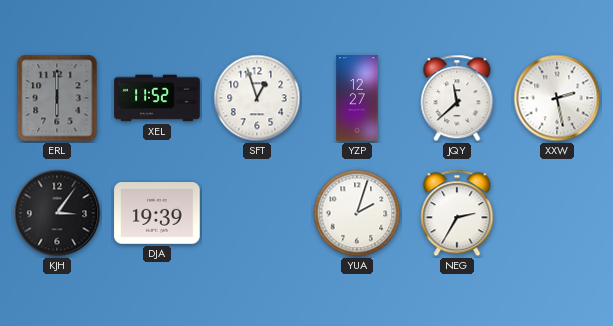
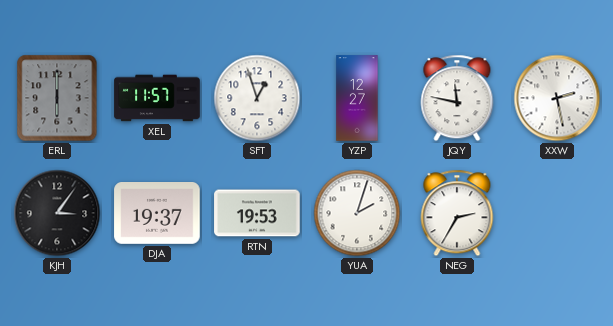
XEL: 11:52 -> 11:57 (157, 98)
JQY: 11:38 -> 11:47 (457, 98)
DJA: 19:39 -> 19:37 (157, 214)
RTN: none -> 19:53 (257, 213)
